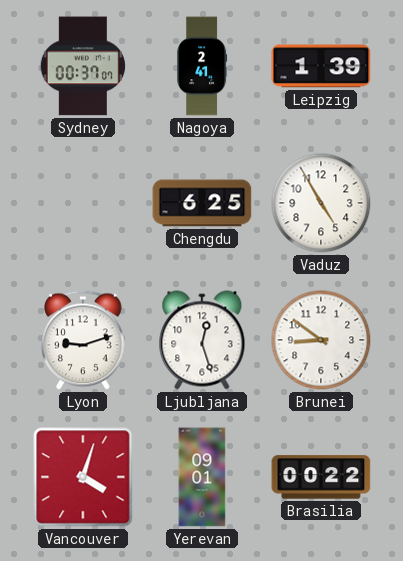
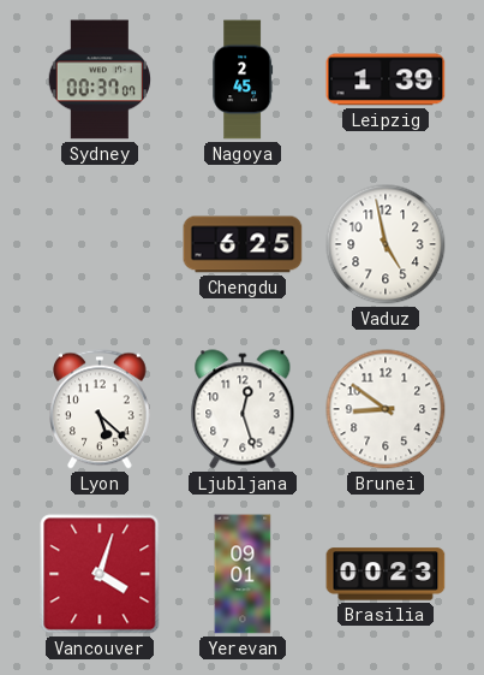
Nagoya: 2:41 -> 2:45 (243, 79)
Vaduz: 4:55 -> 4:58 (386, 244)
Lyon: 9:12 -> 5:22 (101, 409)
Brasilia: 00:22 -> 00:23 (386, 574)
